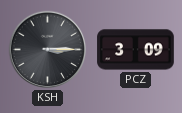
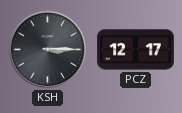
PCZ: 3:09 -> 12:17 (136, 50)
